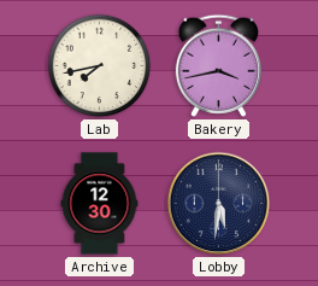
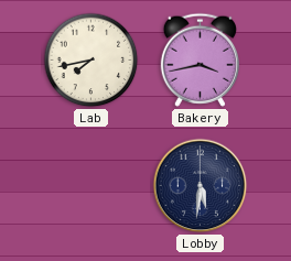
Archive: 12:30 -> none (100, 204)
